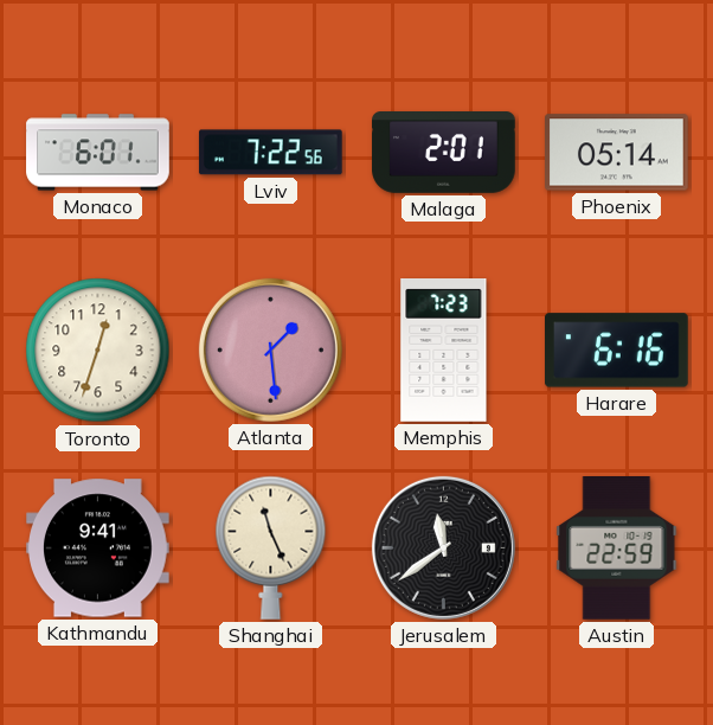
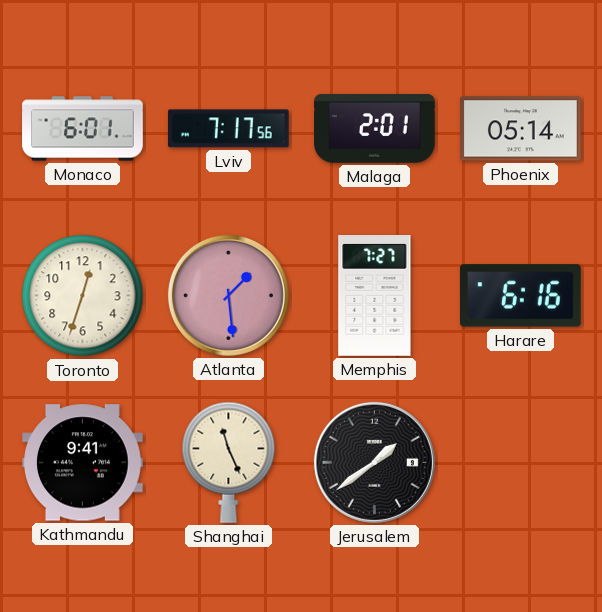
Lviv: 7:22 -> 7:17 (228, 129)
Memphis: 7:23 -> 7:27 (375, 296)
Jerusalem: 11:39 -> 1:39 (374, 462)
Austin: 22:59 -> none (617, 548)
